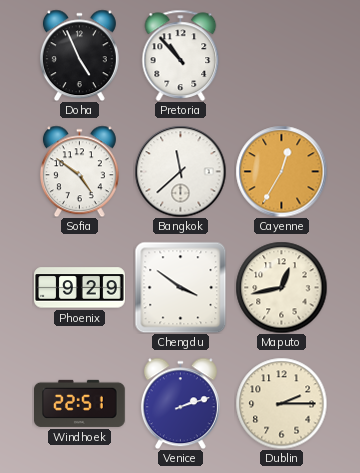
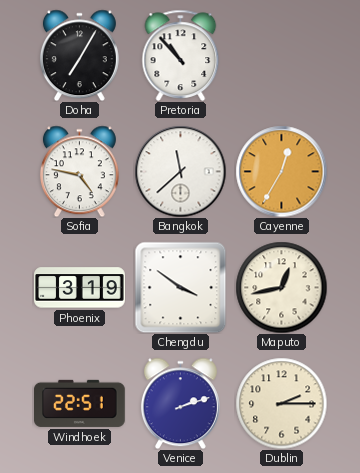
Doha: 4:56 -> 7:05 (79, 55)
Sofia: 4:51 -> 4:47 (79, 171)
Phoenix: 9:29 -> 3:19 (80, 288)
